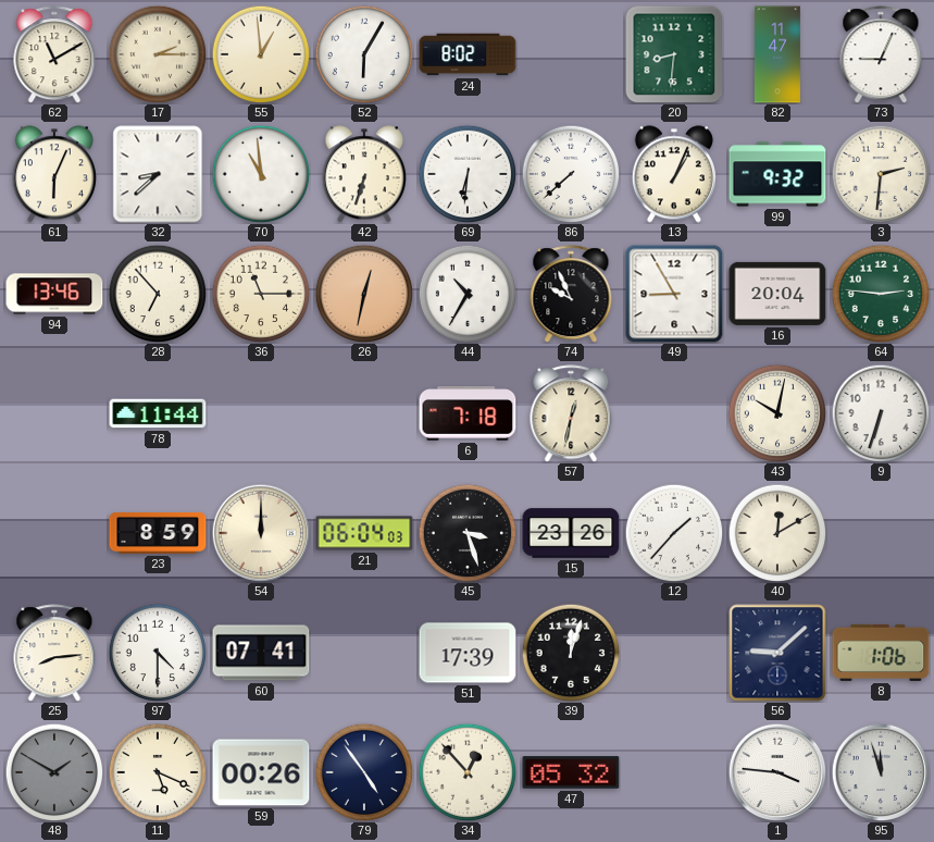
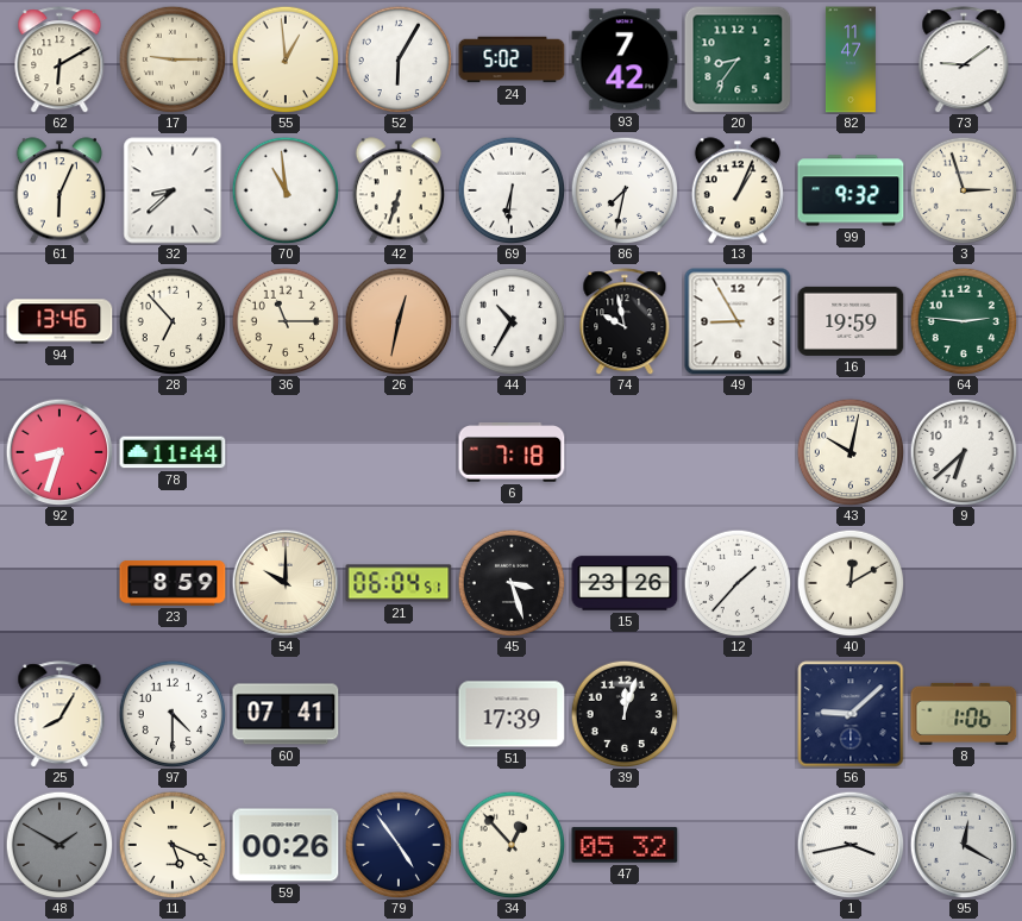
62: 11:10 -> 6:10 (59, 59)
17: 2:15 -> 9:15 (173, 59)
24: 8:02 -> 5:02 (512, 59)
93: none -> 7:42 (625, 59)
20: 8:31 -> 8:36 (738, 59)
73: 9:04 -> 9:09 (964, 59)
86: 7:38 -> 7:32 (625, 190)
3: 2:31 -> 2:57 (964, 190)
74: 9:56 -> 9:58 (625, 321)
16: 20:04 -> 19:59 (851, 321)
92: none -> 8:33 (59, 452)
57: 12:32 -> none (571, 413)
9: 6:33 -> 6:38 (964, 452)
54: 12:00 -> 10:00 (286, 583)
21: 06:04:03 -> 06:04:51 (399, 583)
25: 8:14 -> 8:05 (59, 714)
1: 3:46 -> 3:43 (851, 845)
95: 11:57 -> 12:20 (964, 845)
